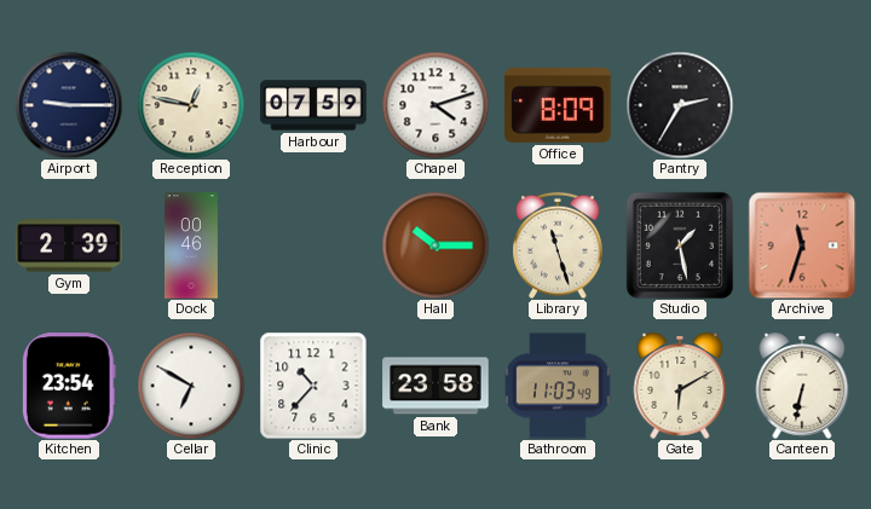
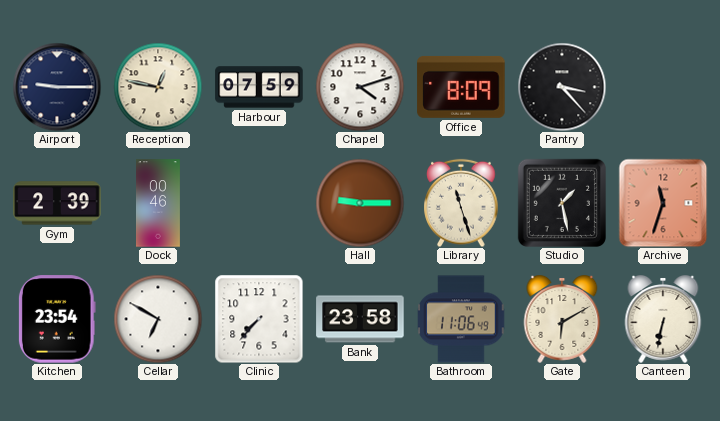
Pantry: 2:35 -> 3:23 (562, 87)
Hall: 10:15 -> 9:15 (360, 203)
Clinic: 10:37 -> 7:37 (259, 319)
Bathroom: 11:03 -> 11:06 (461, 319)
